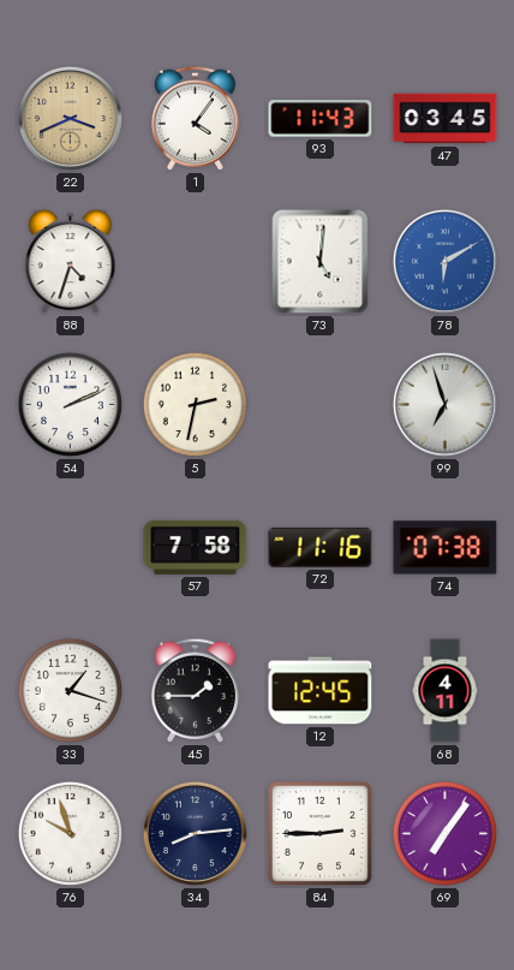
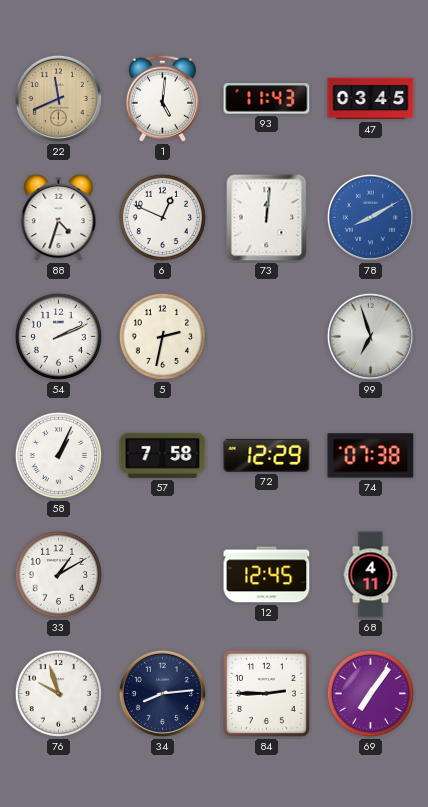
22: 3:41 -> 11:41 (58, 98)
1: 4:06 -> 5:01 (162, 98)
6: none -> 12:49 (162, 217)
73: 5:01 -> 12:01 (267, 218)
78: 6:10 -> 8:10 (370, 217)
58: none -> 1:04 (58, 455)
72: 11:16 -> 12:29 (267, 455)
33: 1:18 -> 1:10 (58, 574)
45: 1:45 -> none (195, 690)
